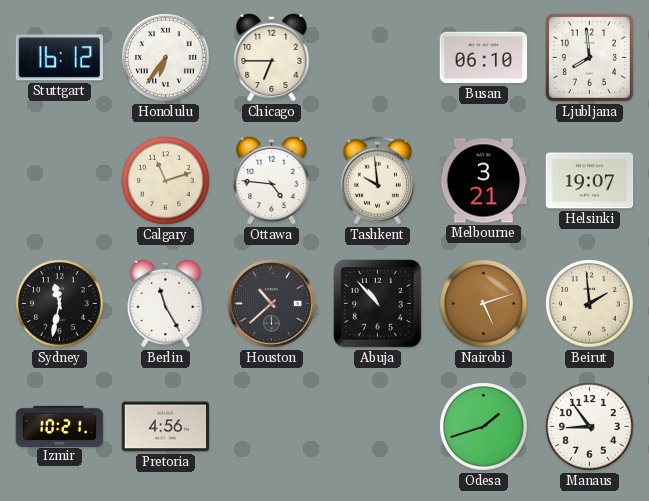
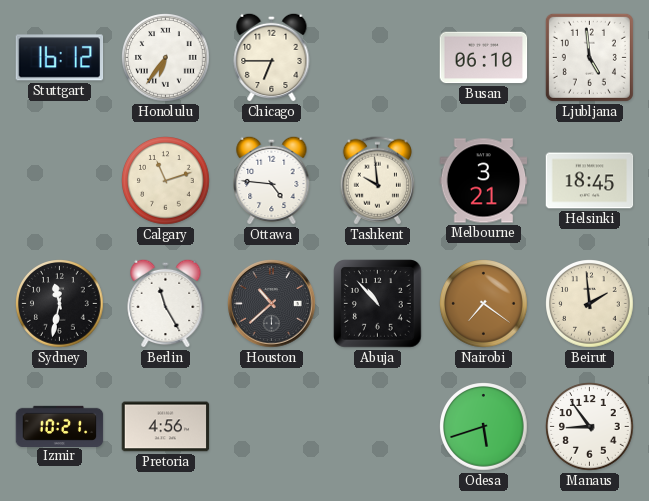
Ljubljana: 7:59 -> 4:59 (589, 57)
Helsinki: 19:07 -> 18:45 (590, 181)
Nairobi: 5:12 -> 7:21 (484, 304)
Odesa: 1:42 -> 5:42 (484, 427)
